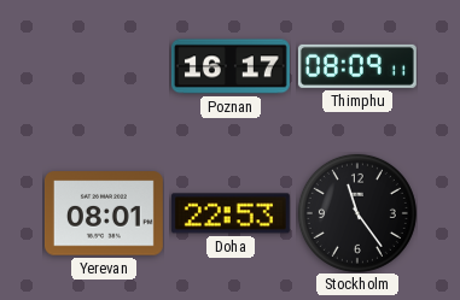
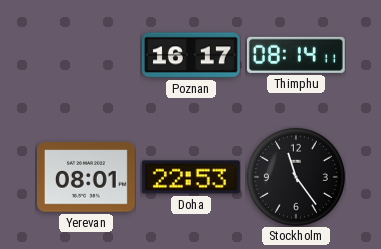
Thimphu: 08:09 -> 08:14 (296, 55)
